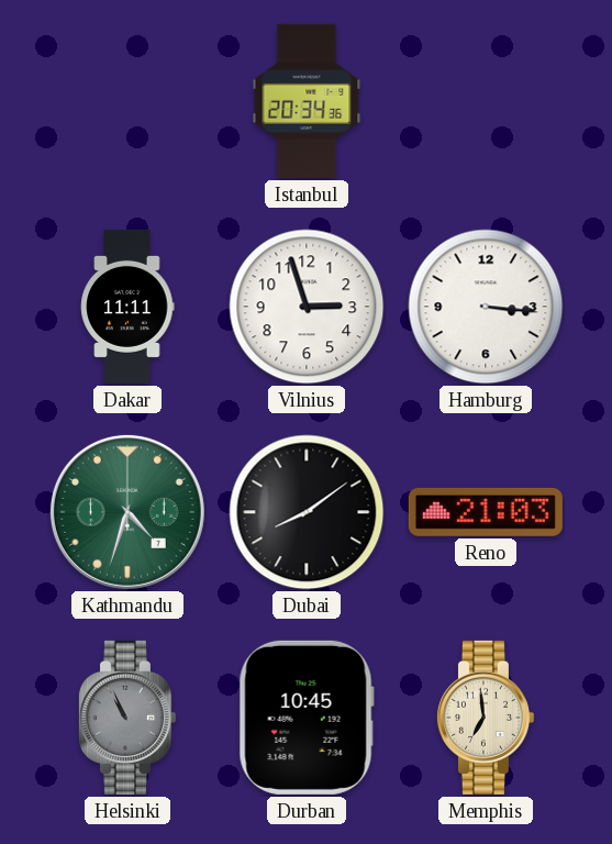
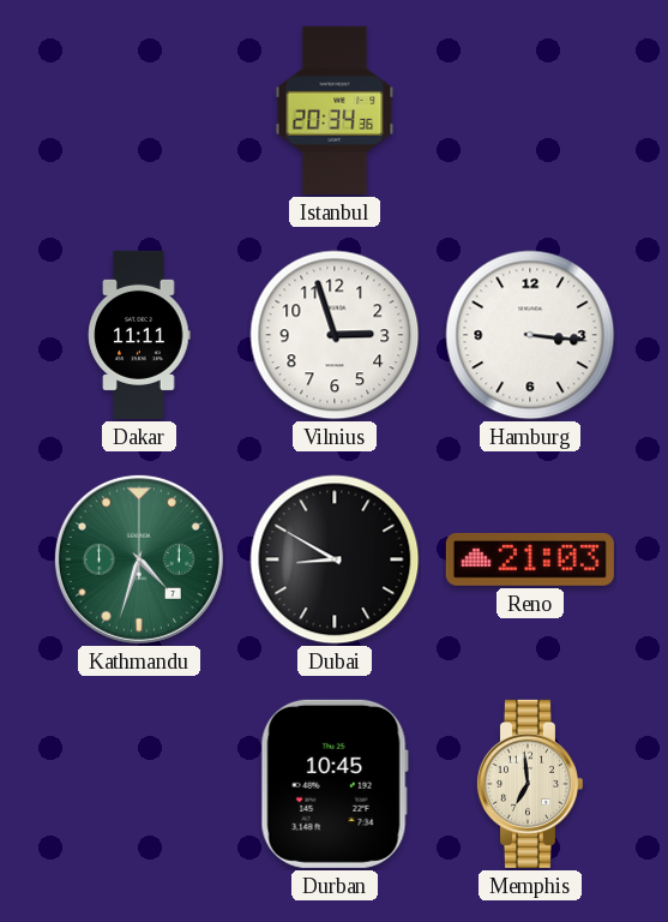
Dubai: 8:09 -> 8:50 (335, 559)
Helsinki: 10:56 -> none (126, 718)
